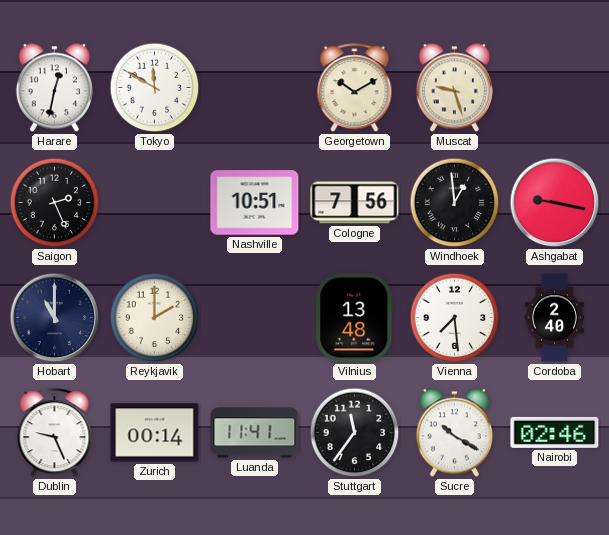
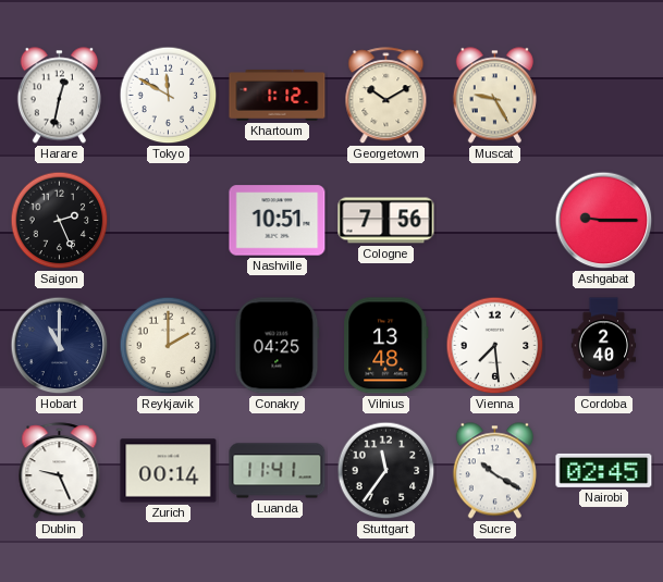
Khartoum: none -> 1:12 (278, 96)
Muscat: 9:27 -> 9:25 (494, 96)
Windhoek: 12:59 -> none (455, 203)
Ashgabat: 9:17 -> 9:15 (604, 221)
Conakry: none -> 04:25 (278, 346)
Nairobi: 02:46 -> 02:45 (604, 470)
